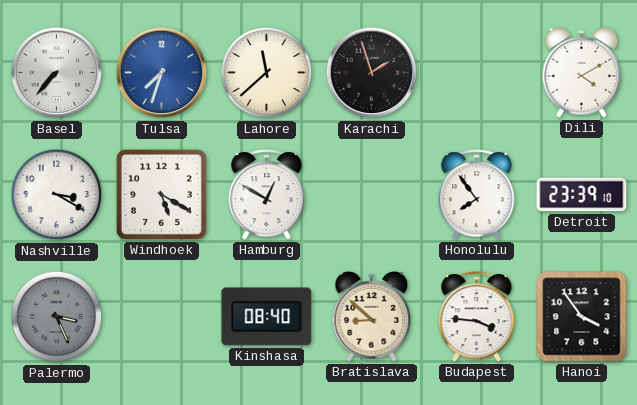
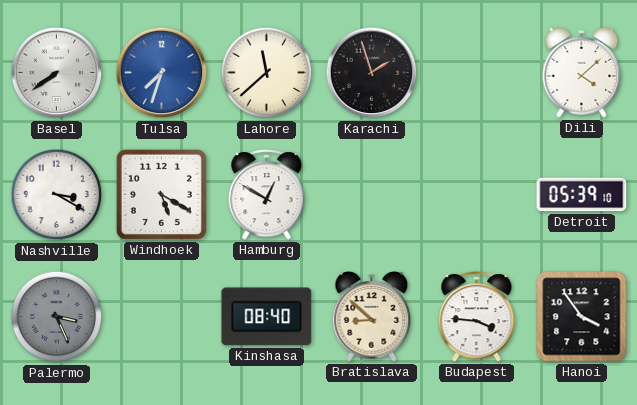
Basel: 7:37 -> 7:39 (57, 73)
Dili: 4:10 -> 4:08 (582, 73)
Honolulu: 7:54 -> none (477, 195)
Detroit: 23:39 -> 05:39 (582, 195)
